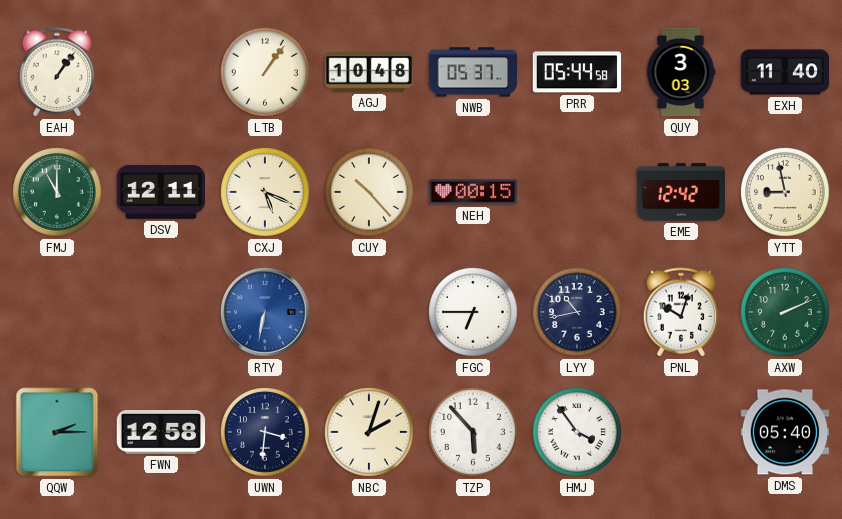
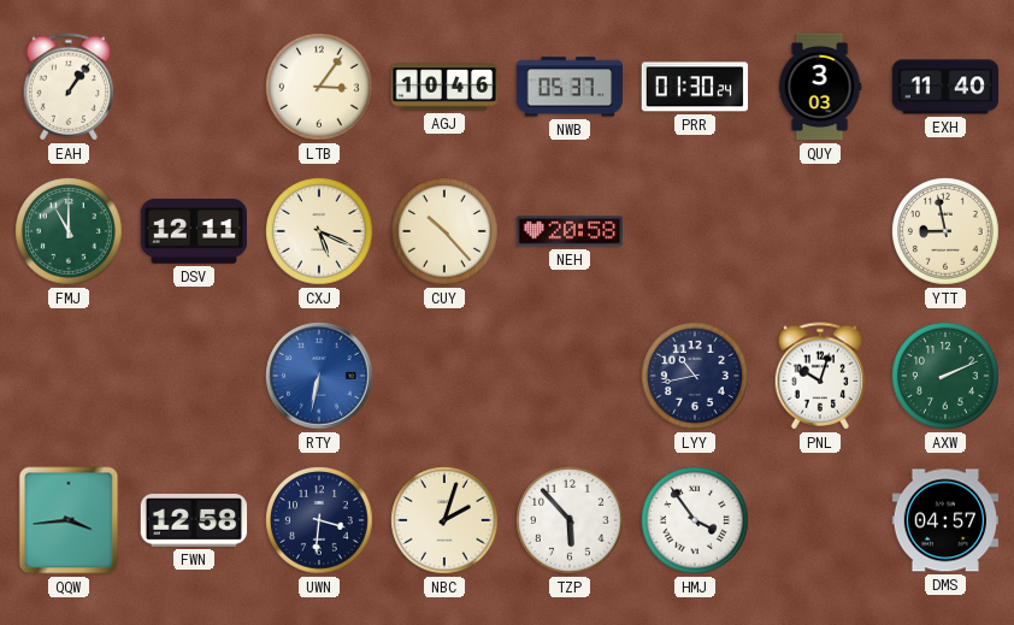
LTB: 1:06 -> 3:06 (319, 87)
AGJ: 10:48 -> 10:46 (444, 87)
PRR: 05:44 -> 01:30 (695, 87)
NEH: 00:15 -> 20:58 (570, 231)
EME: 12:42 -> none (681, 192)
FGC: 6:45 -> none (473, 312)
QQW: 2:15 -> 3:44 (69, 520)
DMS: 05:40 -> 04:57 (945, 520)
